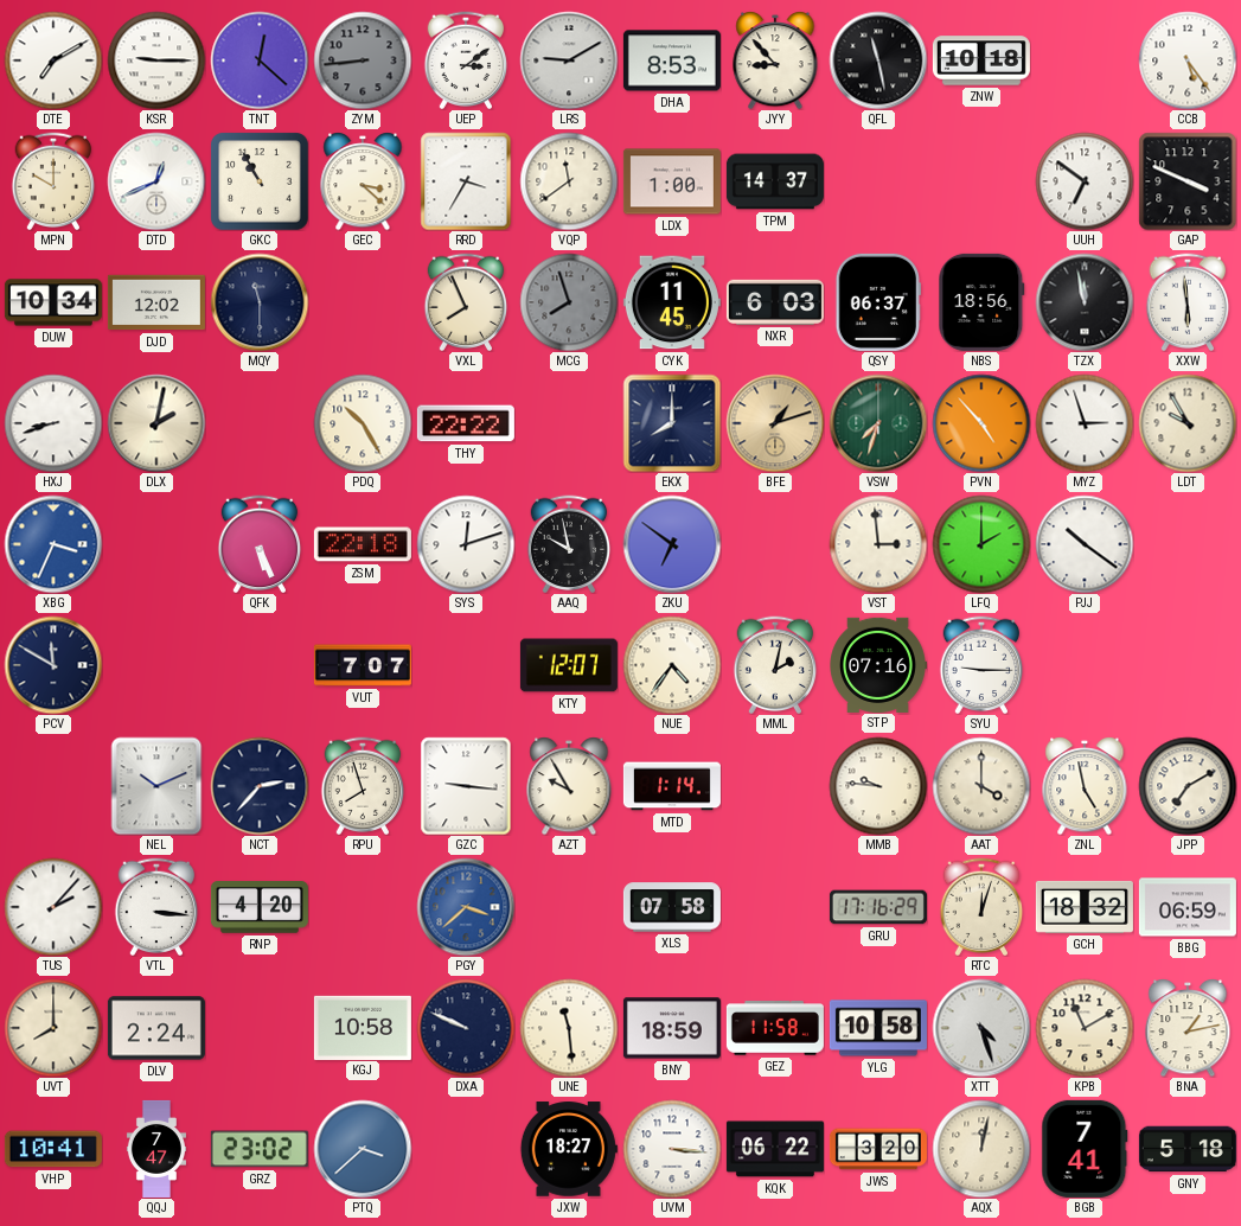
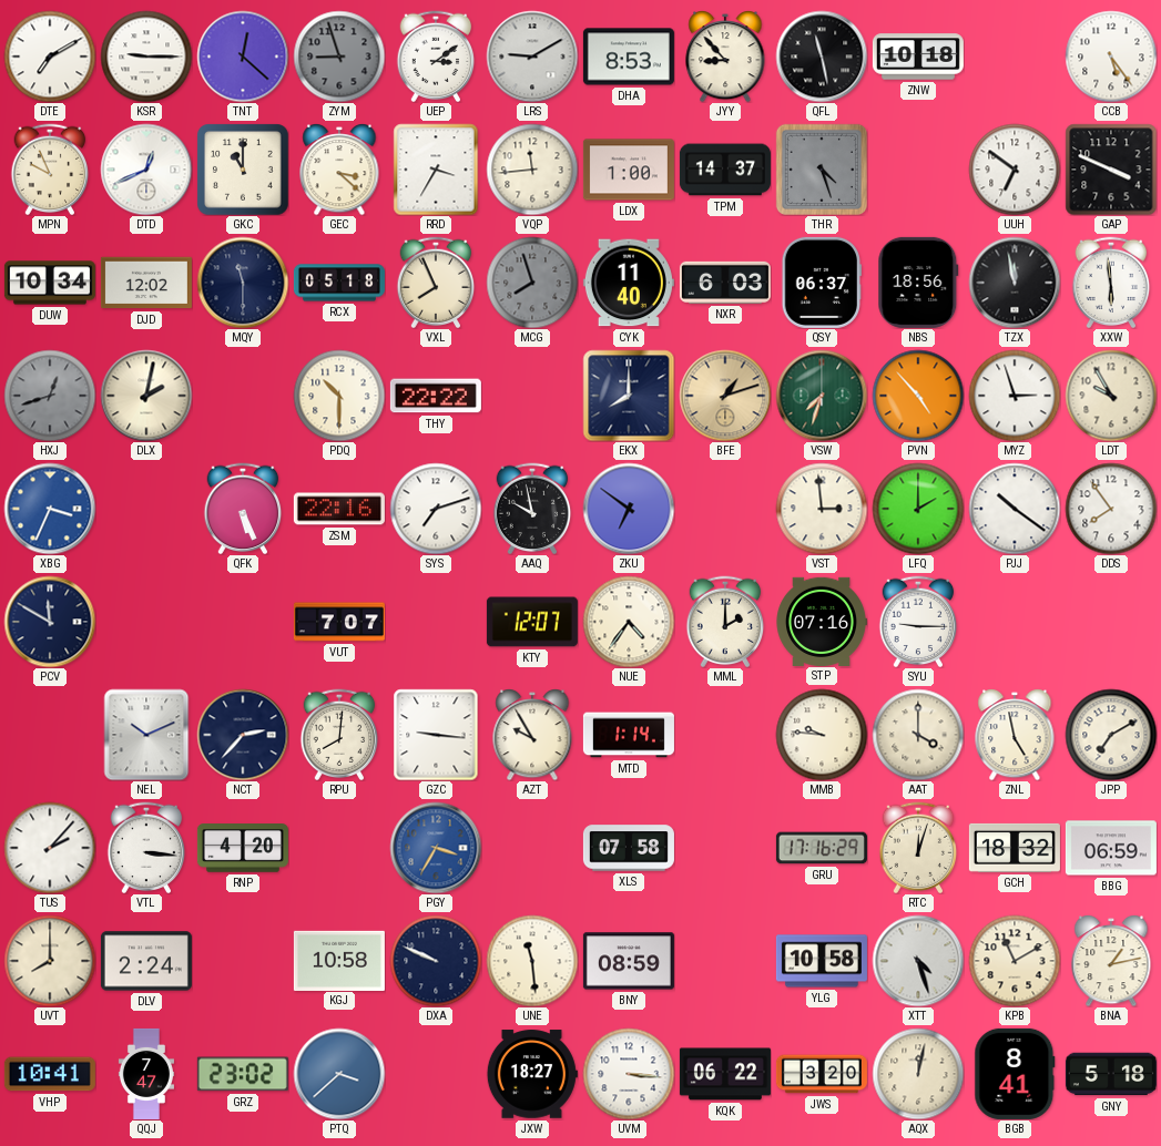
ZYM: 8:44 -> 8:57 (339, 57)
MPN: 10:00 -> 9:56 (50, 170)
GKC: 10:55 -> 11:00 (243, 170)
VQP: 11:39 -> 11:44 (532, 170)
THR: none -> 4:27 (822, 170)
RCX: none -> 05:18 (339, 283)
CYK: 11:45 -> 11:40 (629, 283)
HXJ: 8:42 -> 12:42 (50, 396)
HXJ dial: white -> grey (50, 396)
PDQ: 10:25 -> 10:30 (339, 396)
ZSM: 22:18 -> 22:16 (339, 509)
SYS: 12:12 -> 7:12 (436, 509)
DDS: none -> 7:54 (1111, 509)
MML: 2:02 -> 2:00 (725, 622)
RPU: 7:57 -> 8:01 (339, 735)
PGY: 3:38 -> 3:35 (436, 848)
BNY: 18:59 -> 08:59 (629, 961)
GEZ: 11:58 -> none (775, 1028)
BGB: 7:41 -> 8:41 (1015, 1074)
